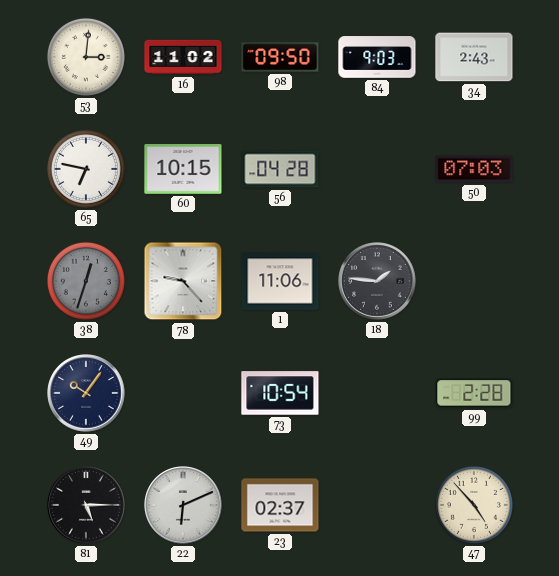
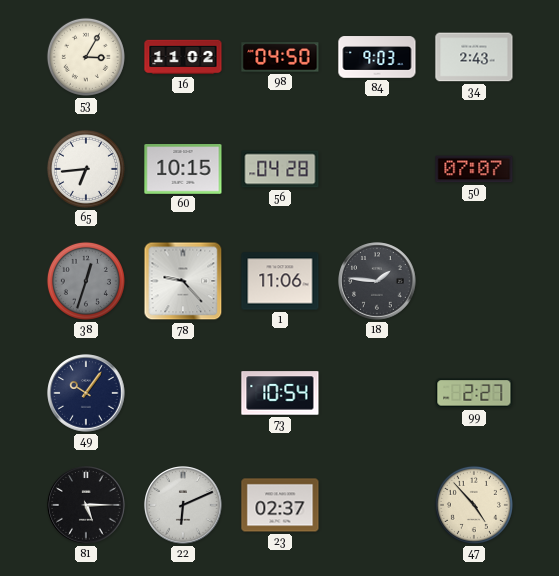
53: 3:01 -> 3:05 (86, 57)
98: 09:50 -> 04:50 (280, 57)
65: 6:47 -> 6:44 (86, 169)
50: 07:03 -> 07:07 (474, 169)
99: 2:28 -> 2:27 (474, 393)
